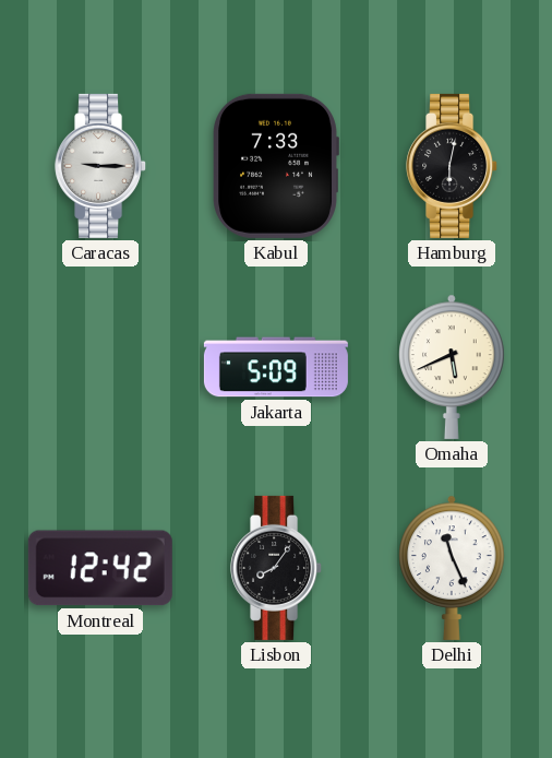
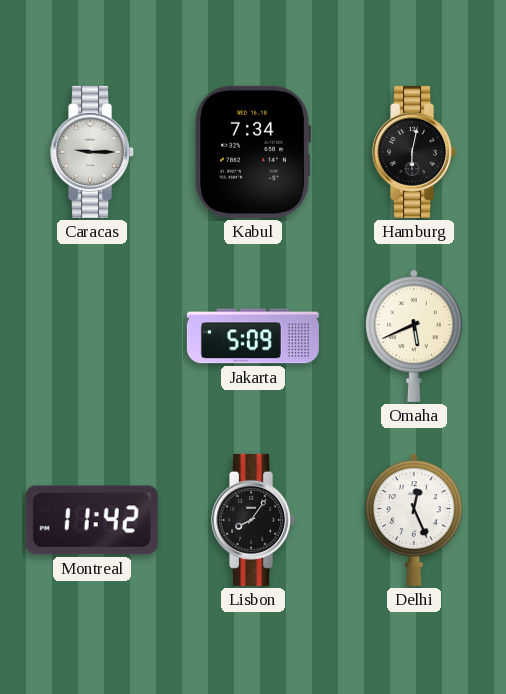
Kabul: 7:33 -> 7:34 (253, 152)
Montreal: 12:42 -> 11:42 (92, 520)
Delhi: 11:26 -> 12:26 (414, 520)
